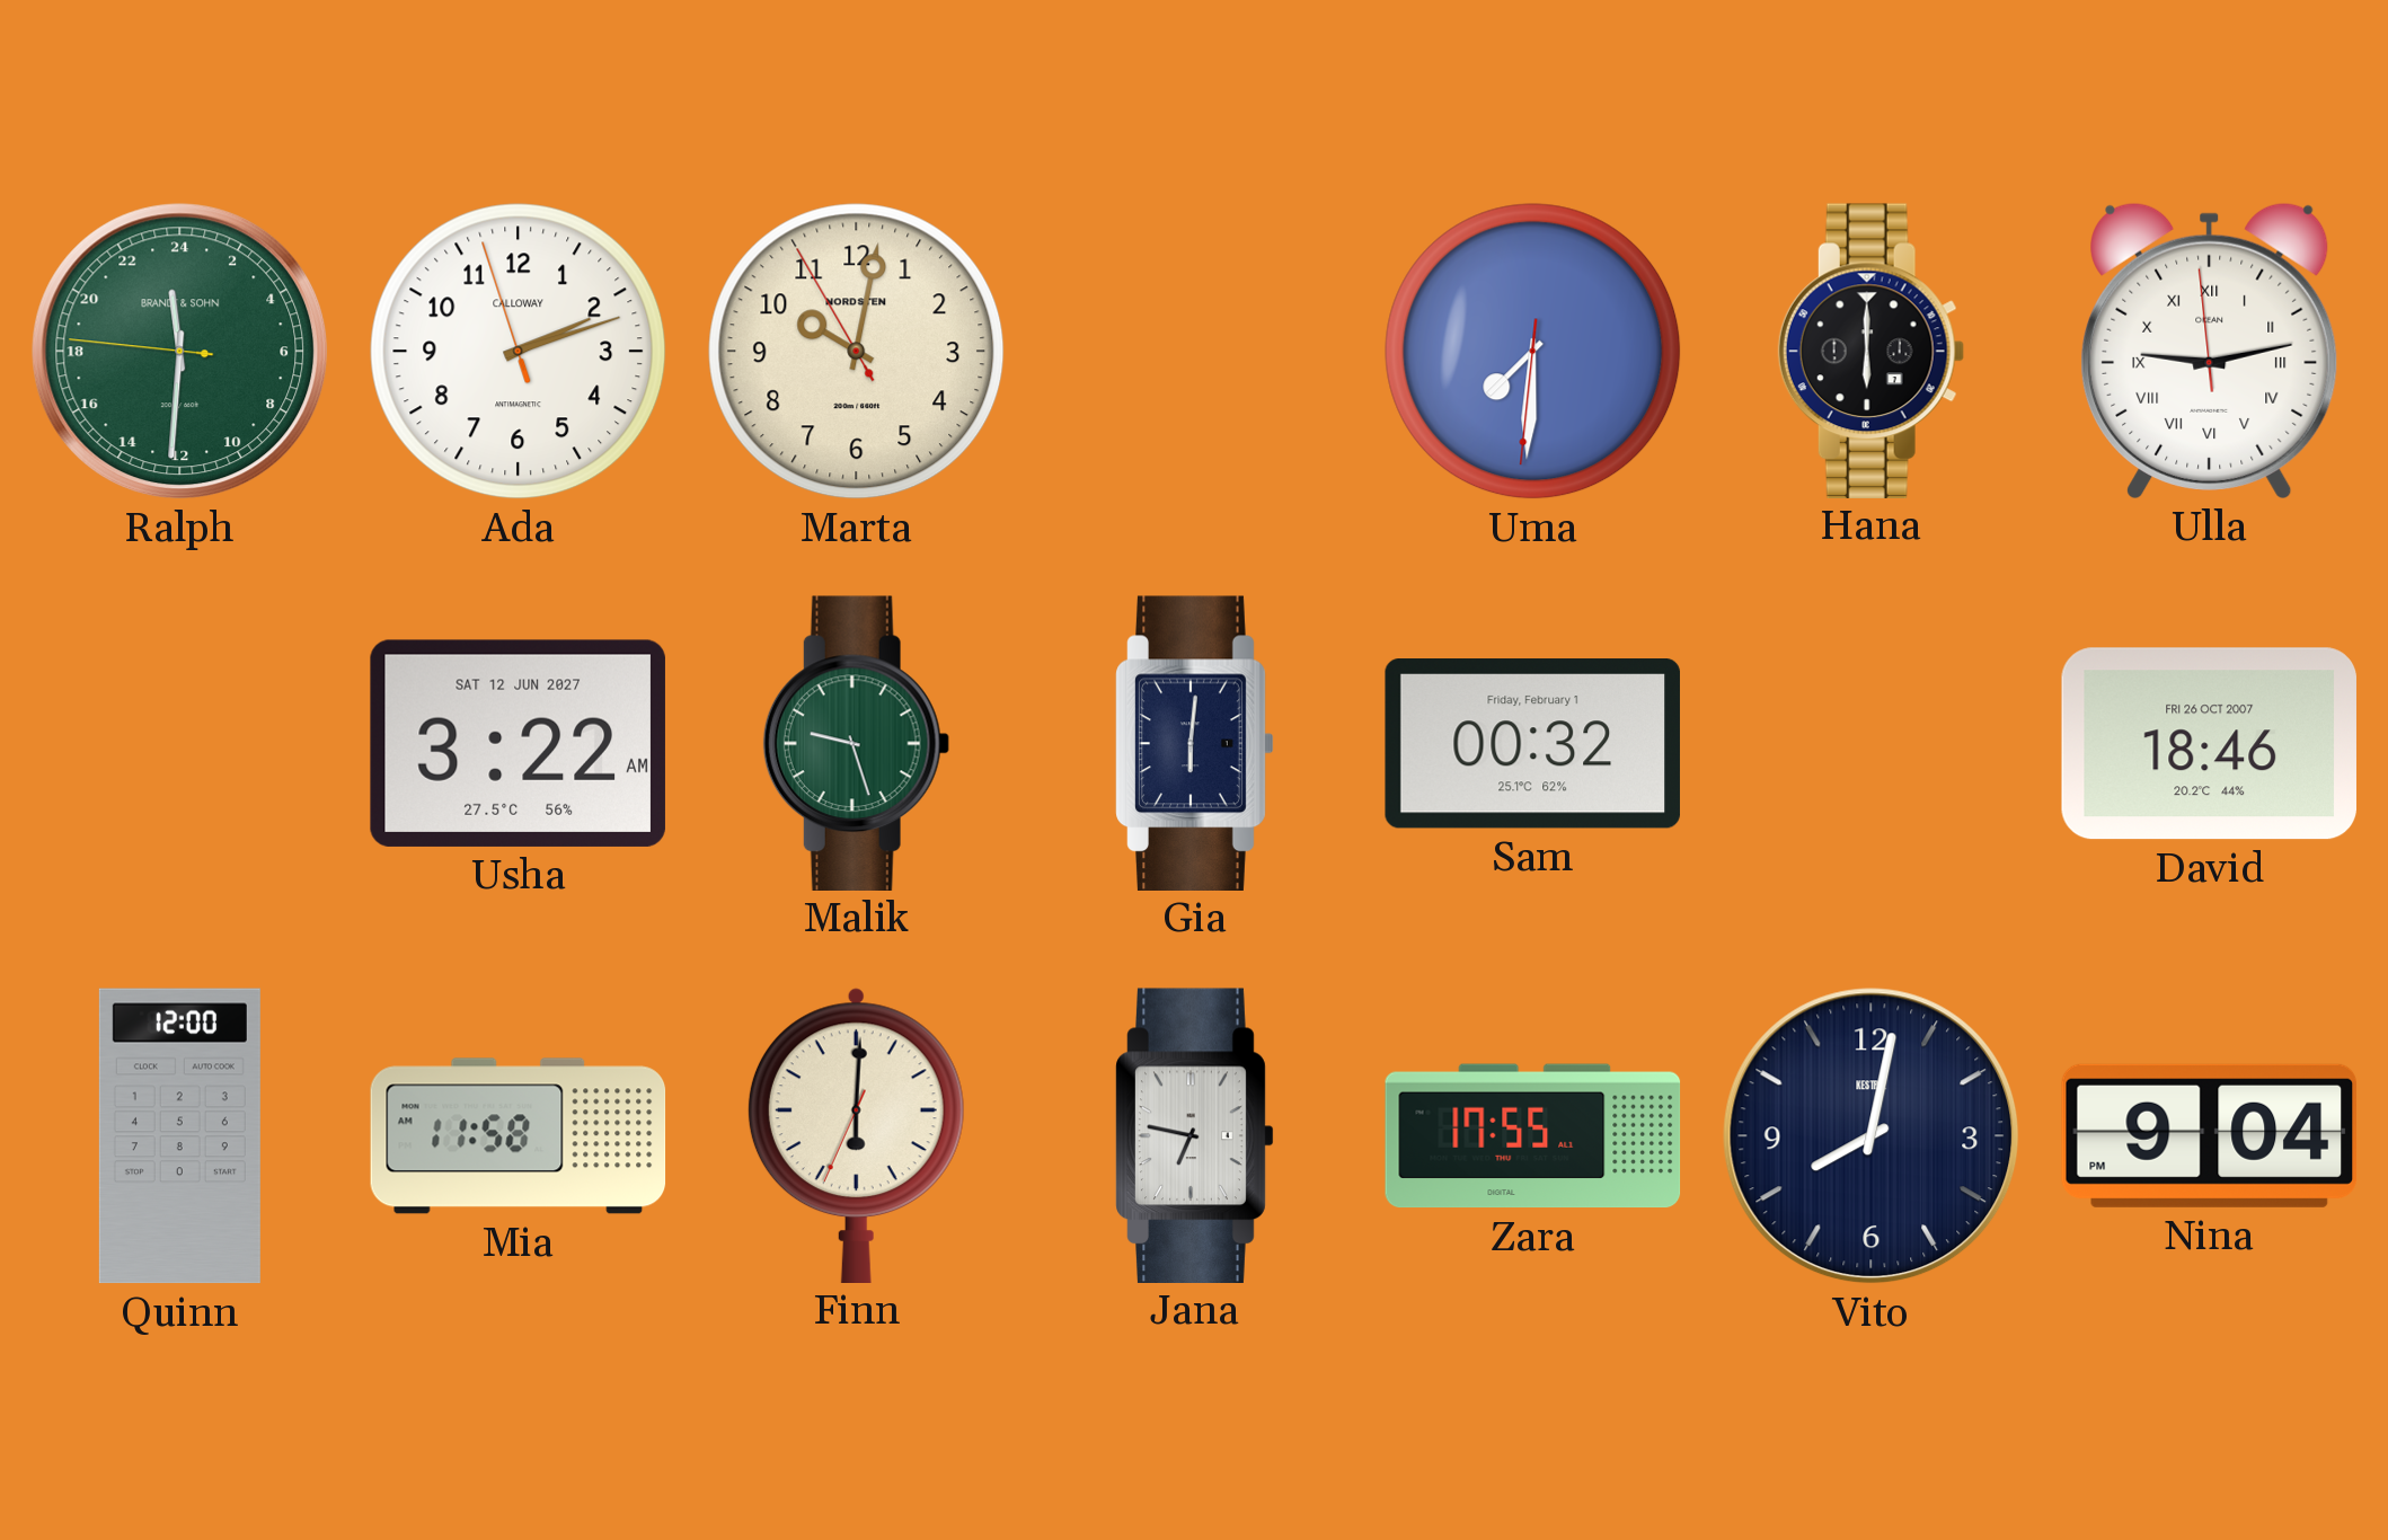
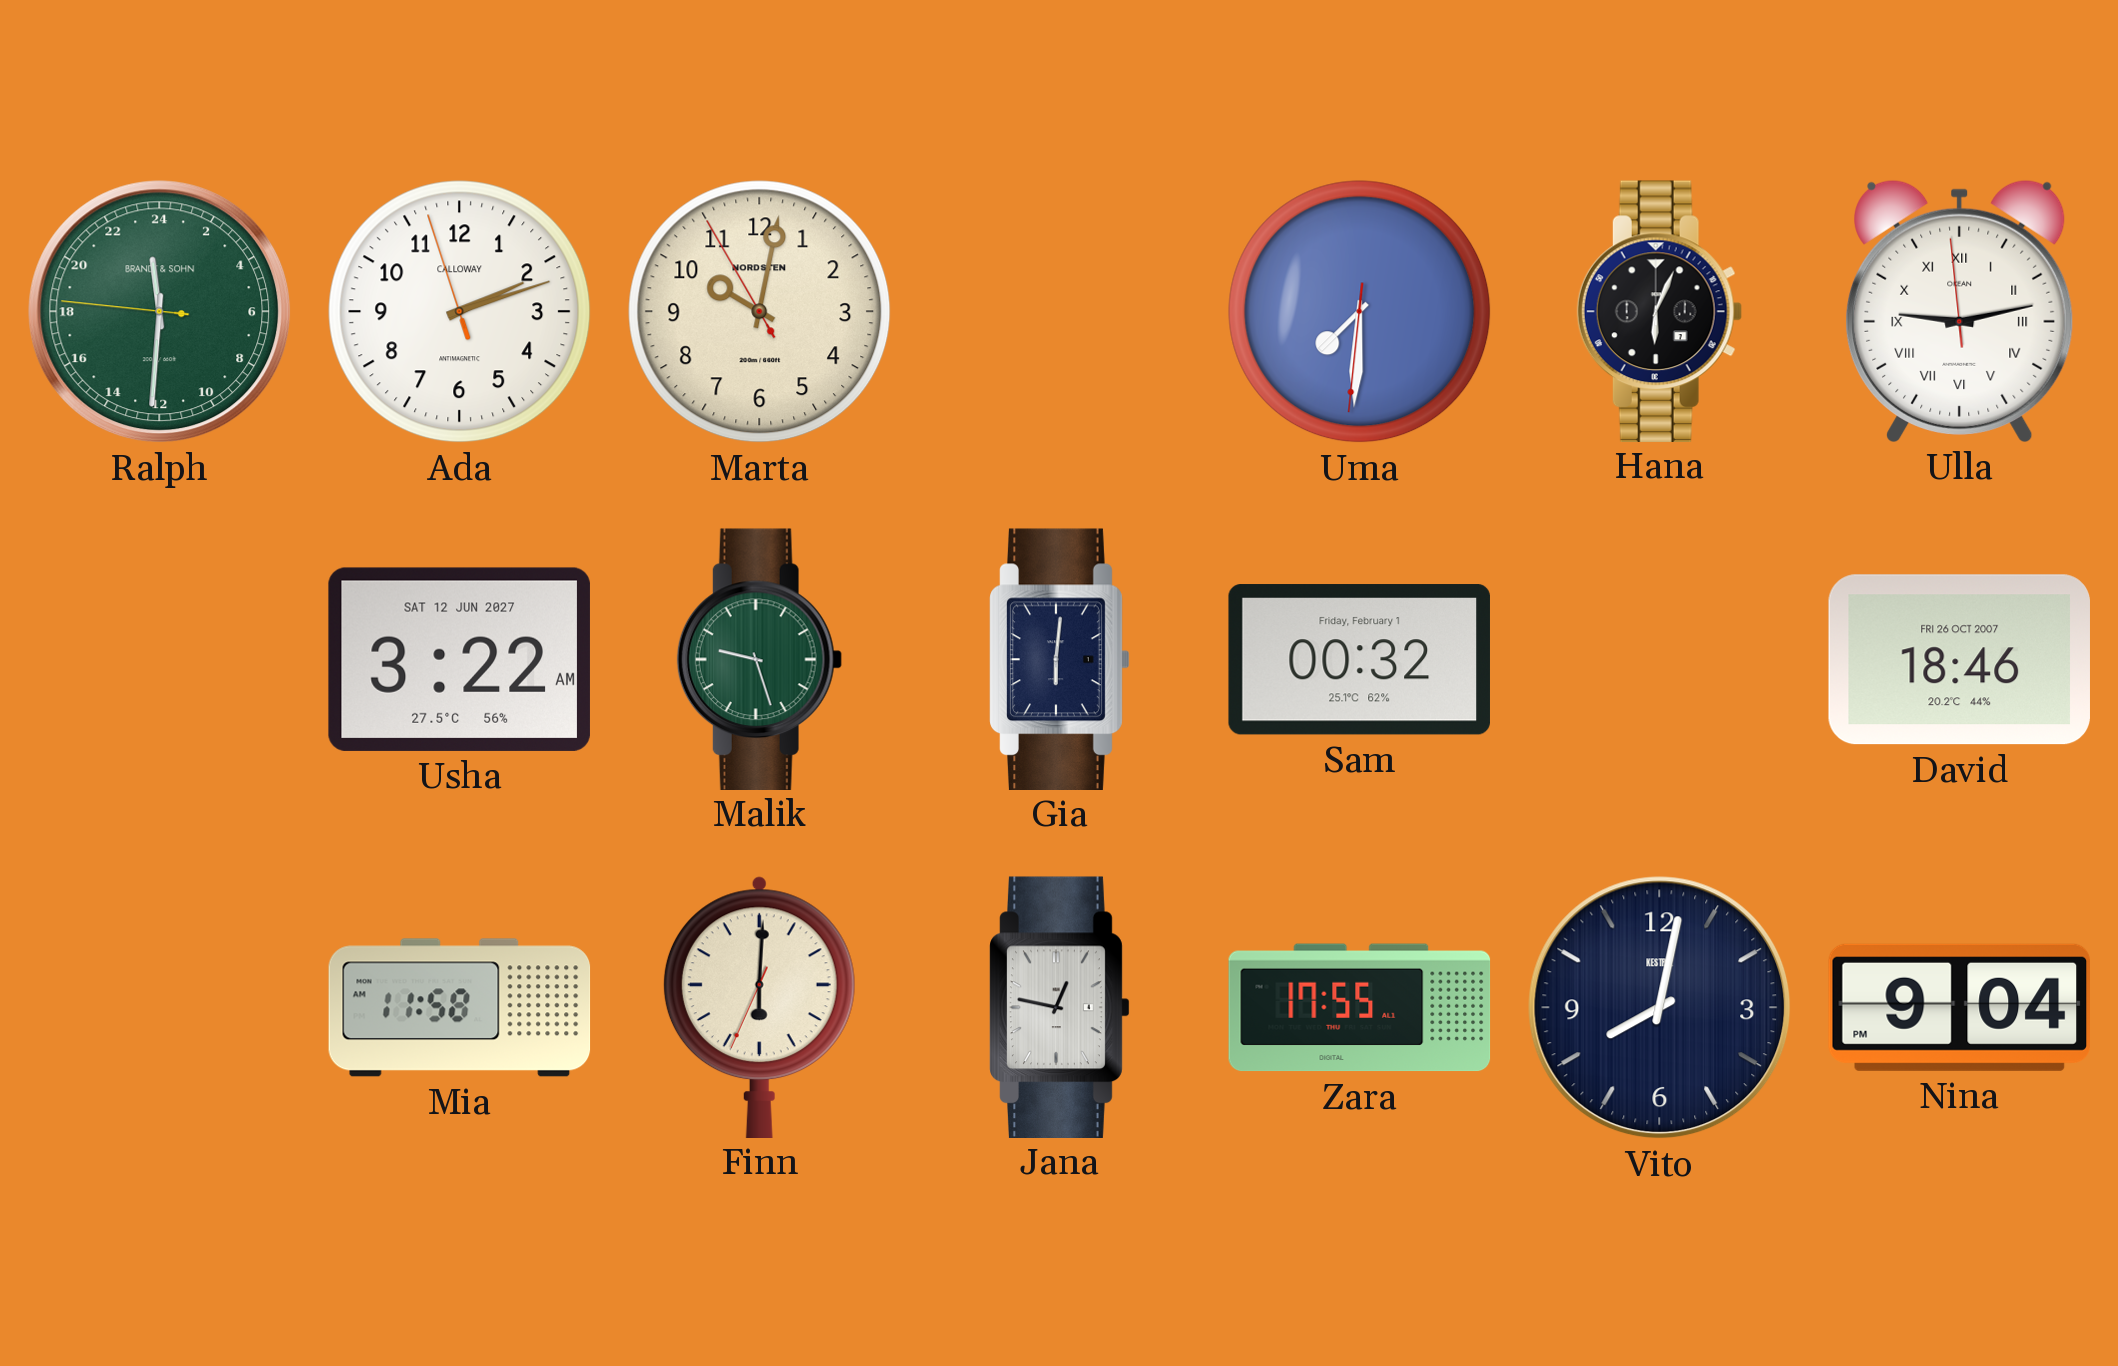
Hana: 6:00 -> 6:04 (1659, 311)
Quinn: 12:00 -> none (179, 1136)
Jana: 6:47 -> 12:47 (1060, 1007)
